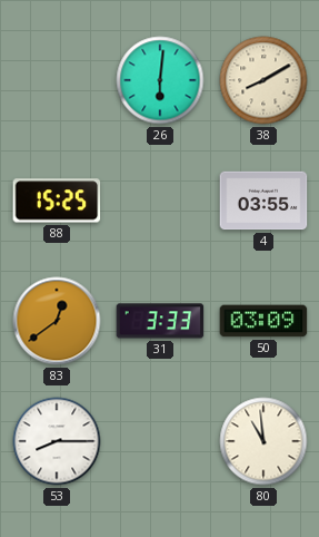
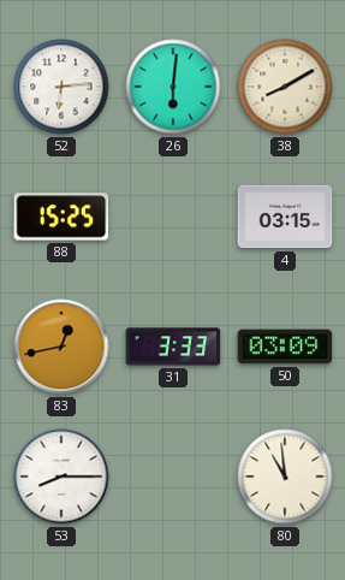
52: none -> 6:14 (61, 87)
4: 03:55 -> 03:15 (285, 217)
83: 12:39 -> 12:43 (61, 347)
